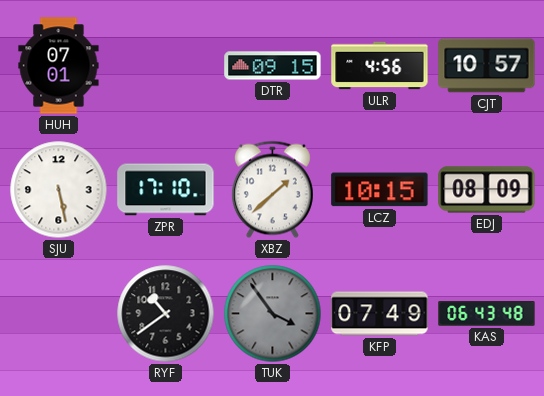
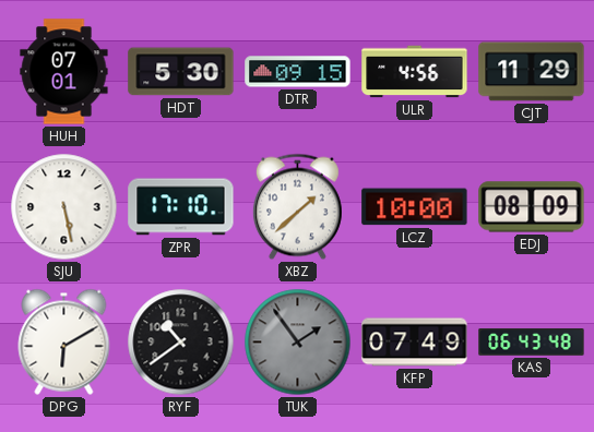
HDT: none -> 5:30 (181, 72)
CJT: 10:57 -> 11:29 (532, 72)
LCZ: 10:15 -> 10:00 (415, 207)
DPG: none -> 6:10 (64, 341)
TUK: 3:54 -> 1:54 (298, 343)
